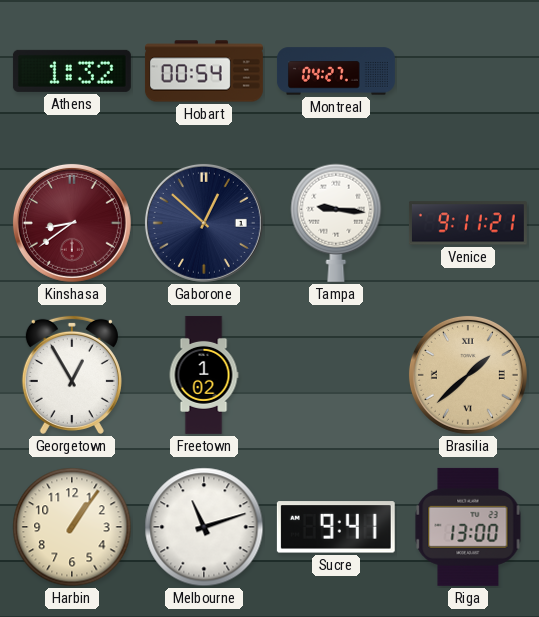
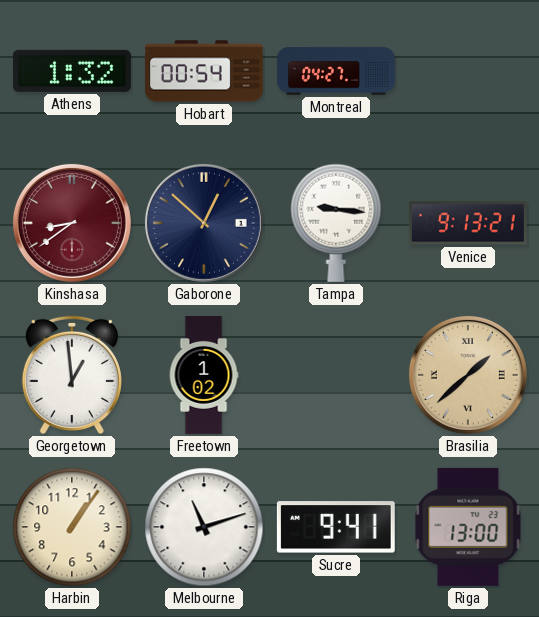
Venice: 9:11 -> 9:13 (468, 223)
Georgetown: 12:55 -> 12:59 (72, 375)
